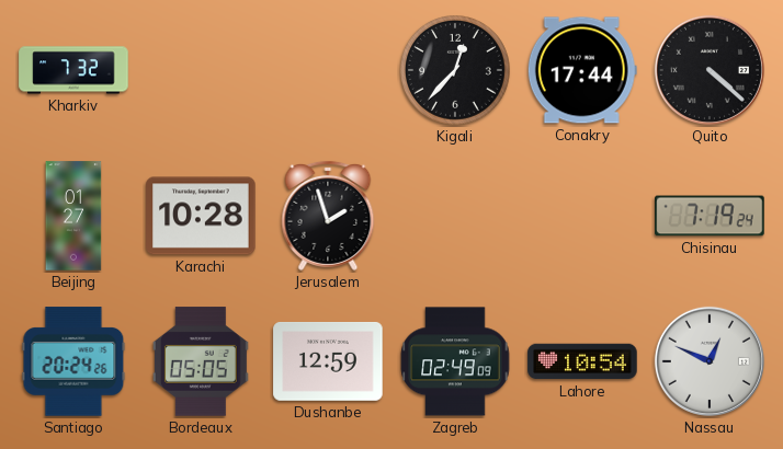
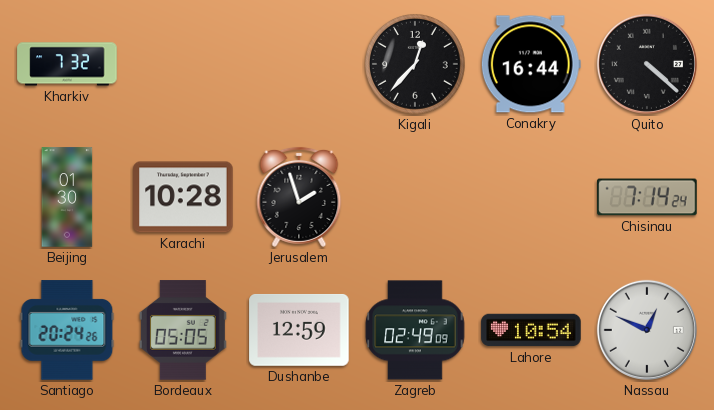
Conakry: 17:44 -> 16:44 (531, 64)
Beijing: 01:27 -> 01:30 (67, 197)
Chisinau: 7:19 -> 7:14 (647, 197)
